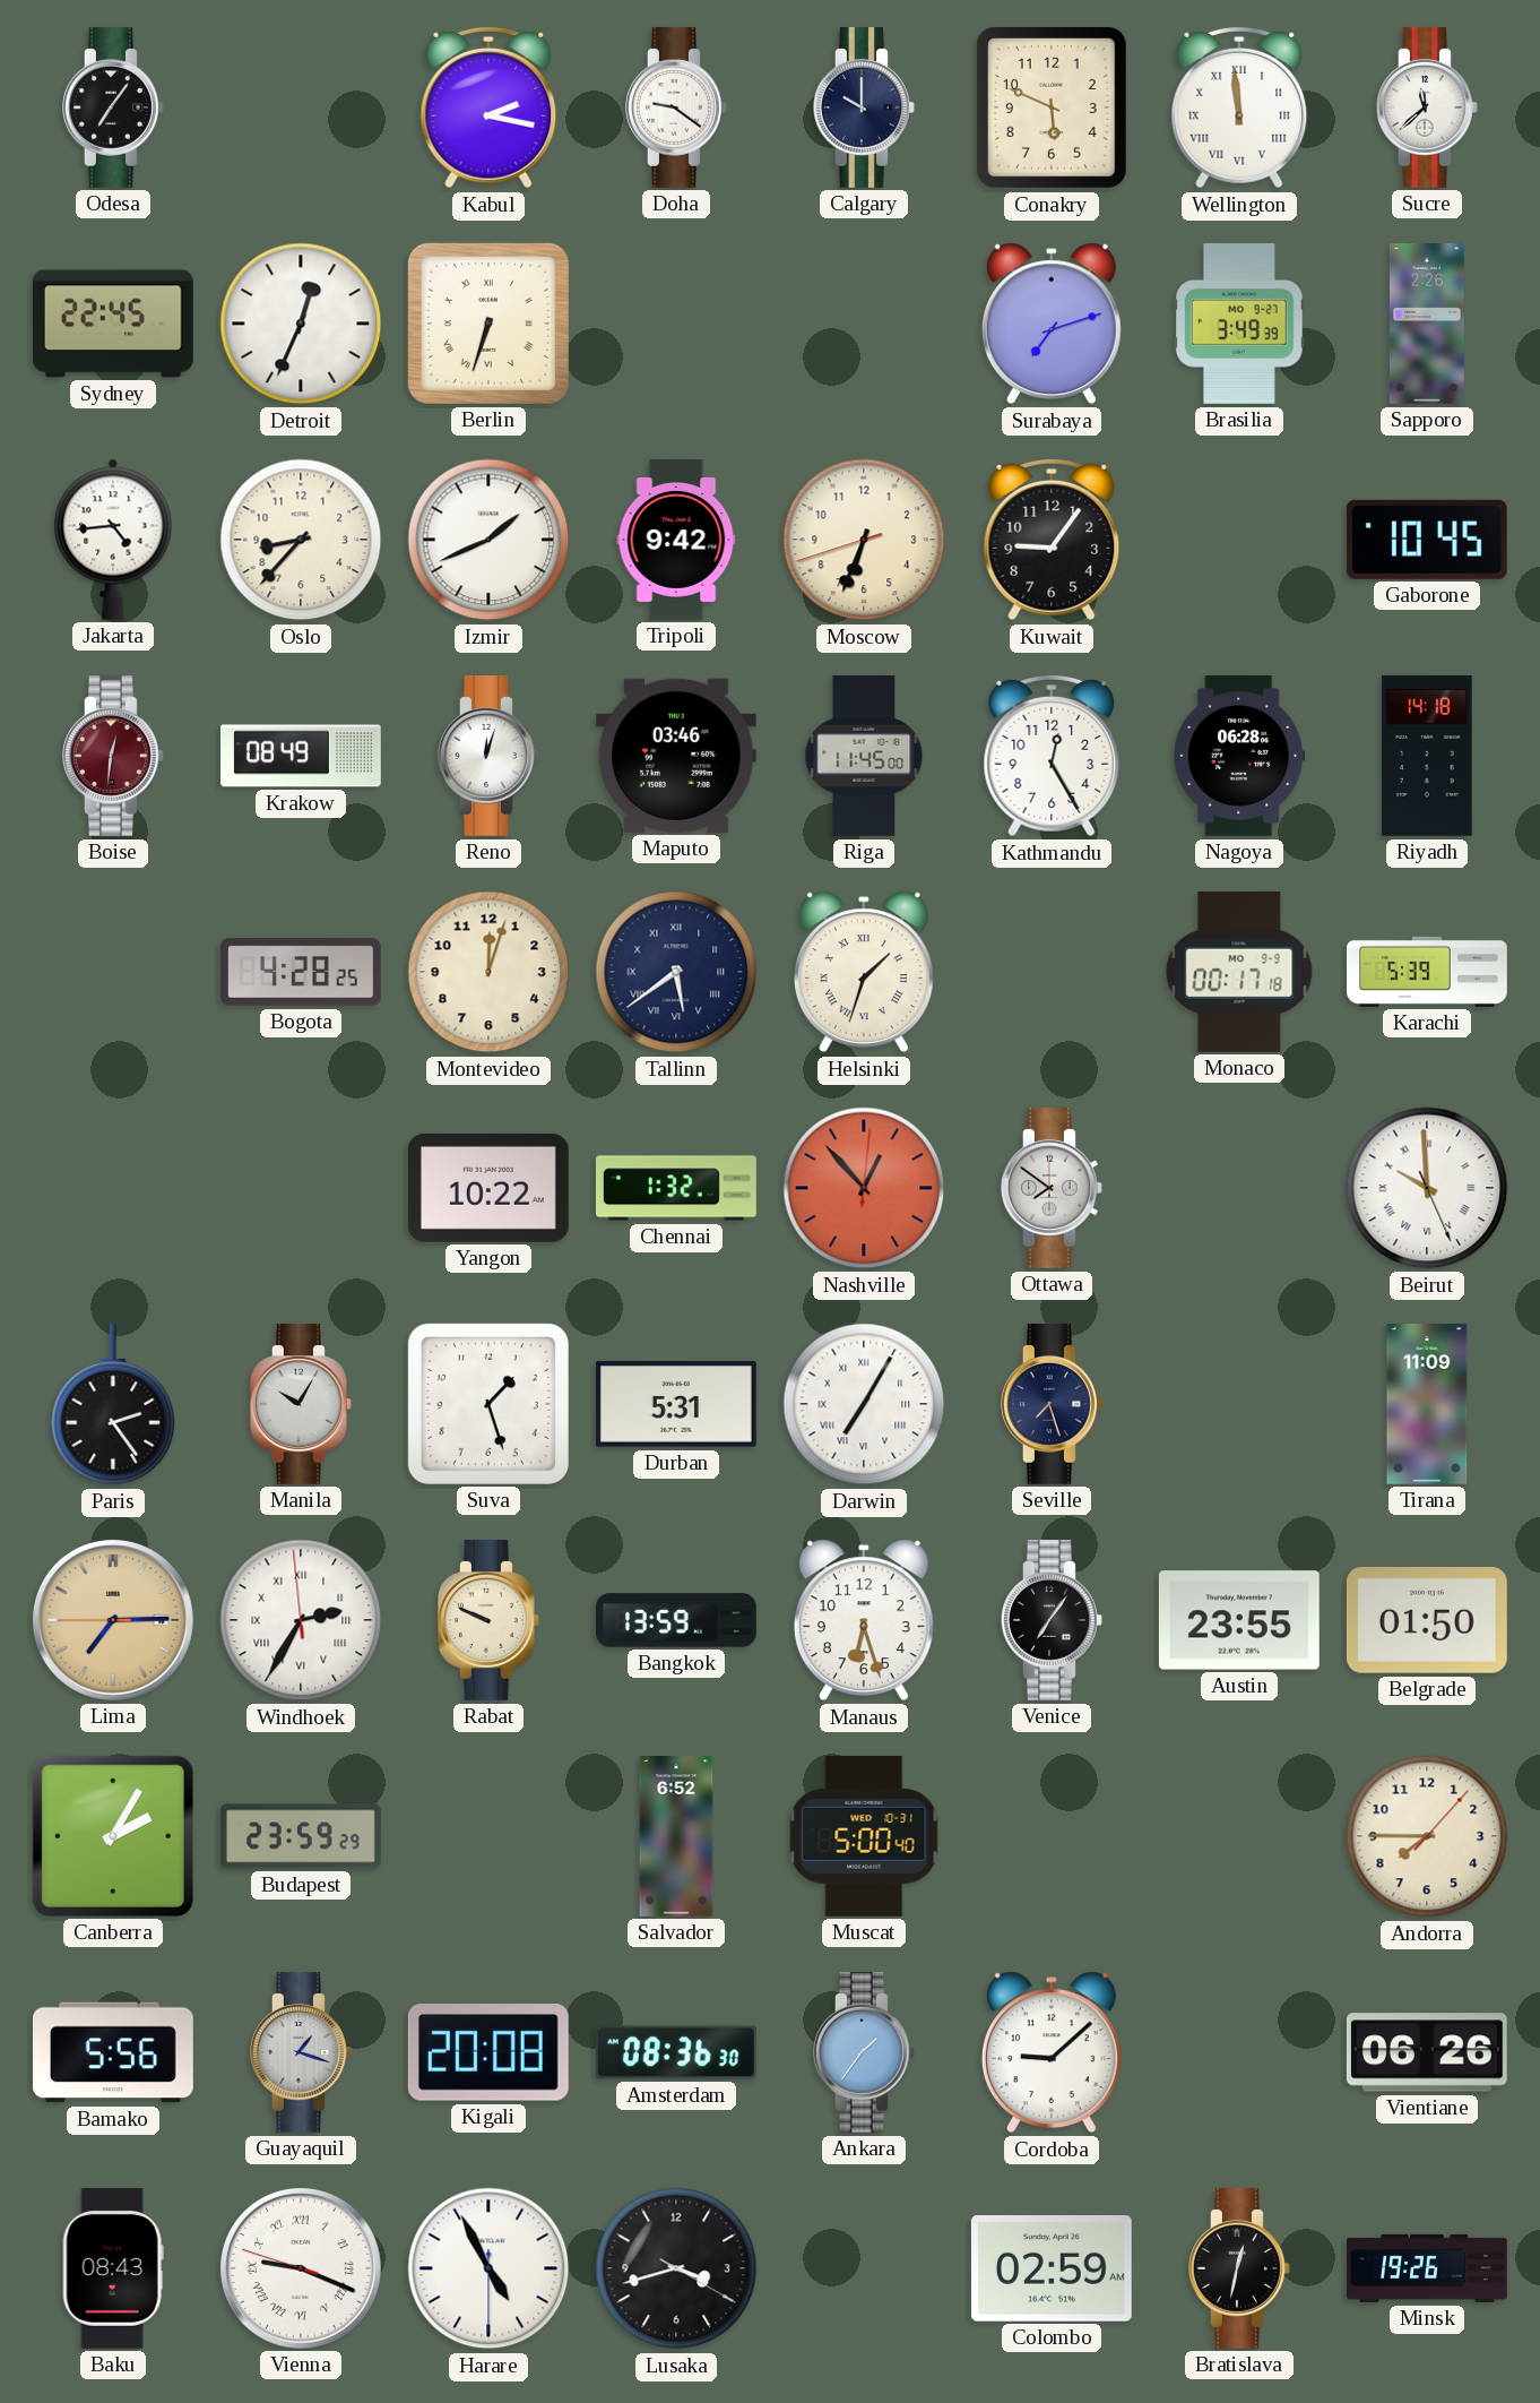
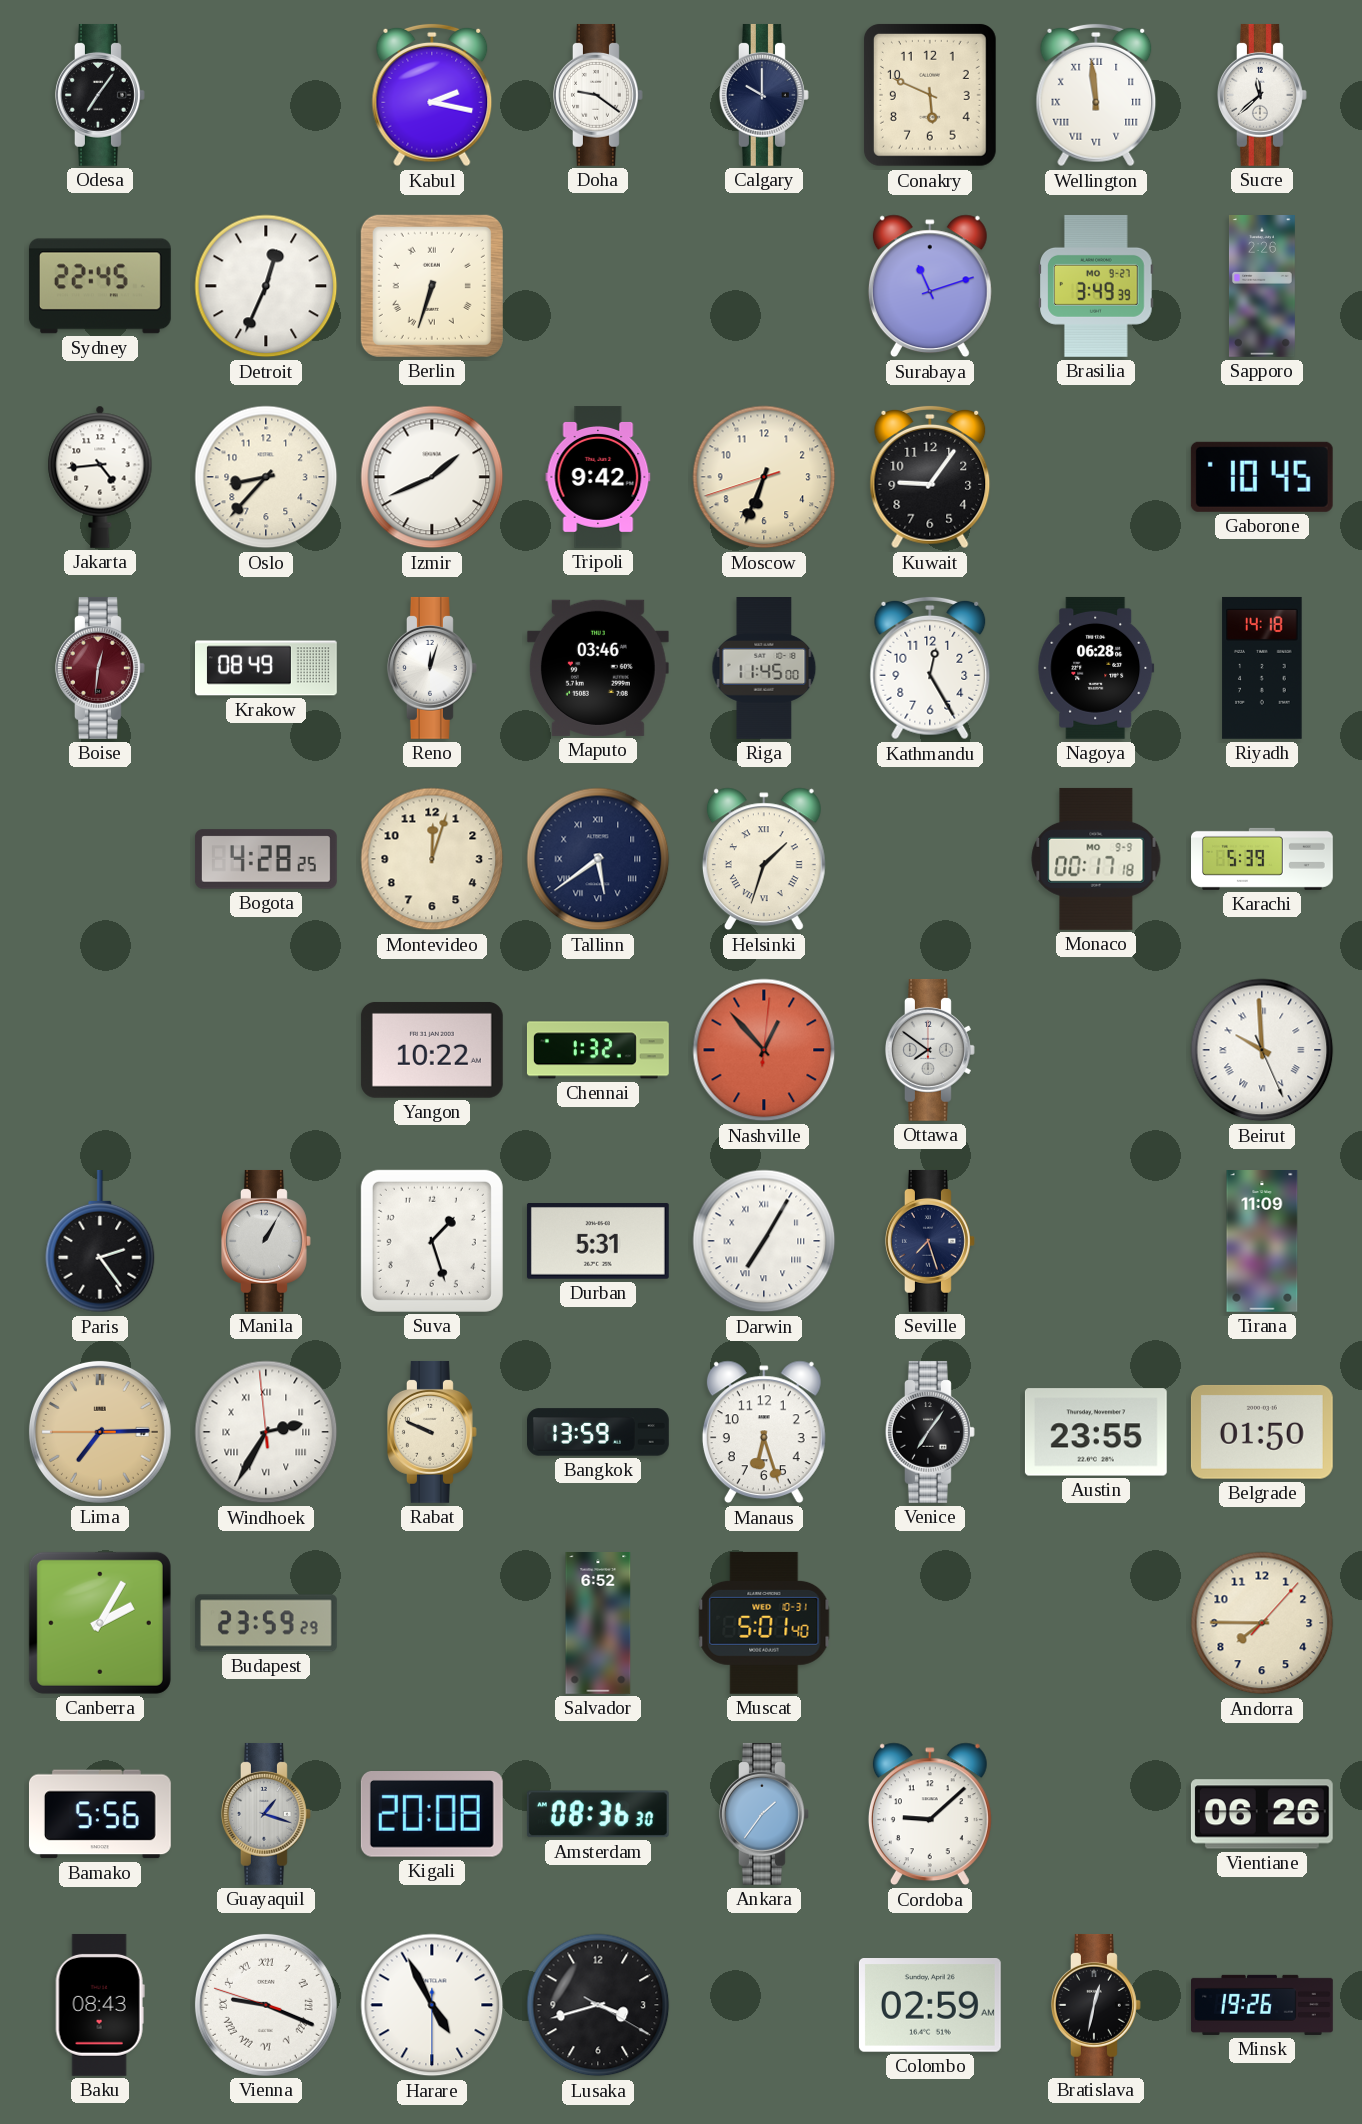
Surabaya: 7:12 -> 11:12 (930, 286)
Manila: 10:05 -> 1:05 (267, 1241)
Muscat: 5:00 -> 5:01 (764, 1623)
